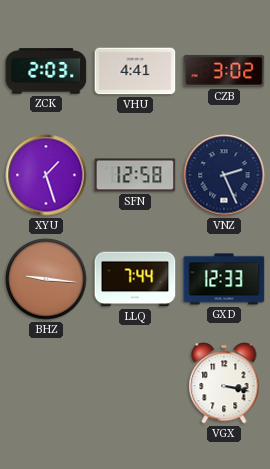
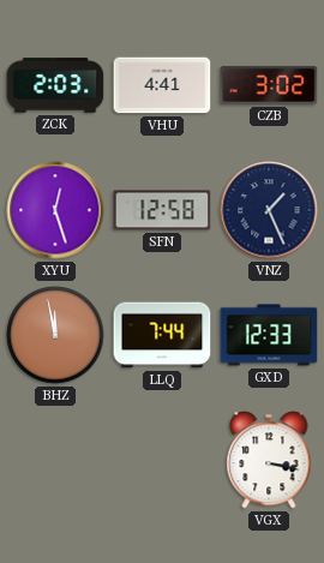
XYU: 1:27 -> 12:27 (55, 210)
VNZ: 2:26 -> 1:26 (269, 210)
BHZ: 9:16 -> 11:58 (55, 335)
